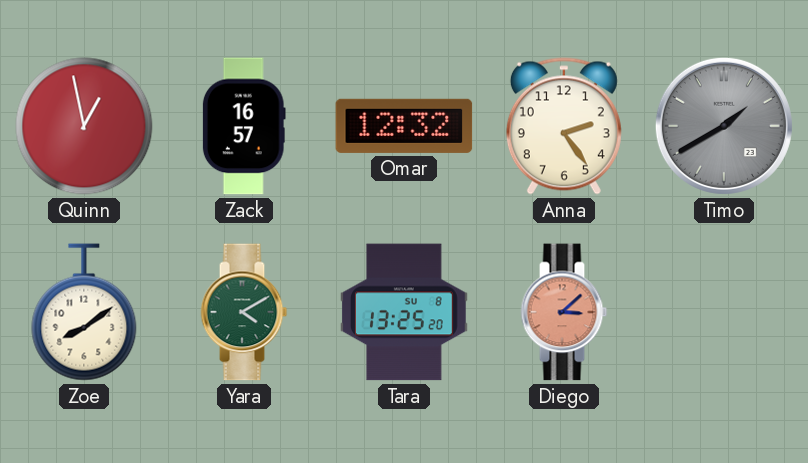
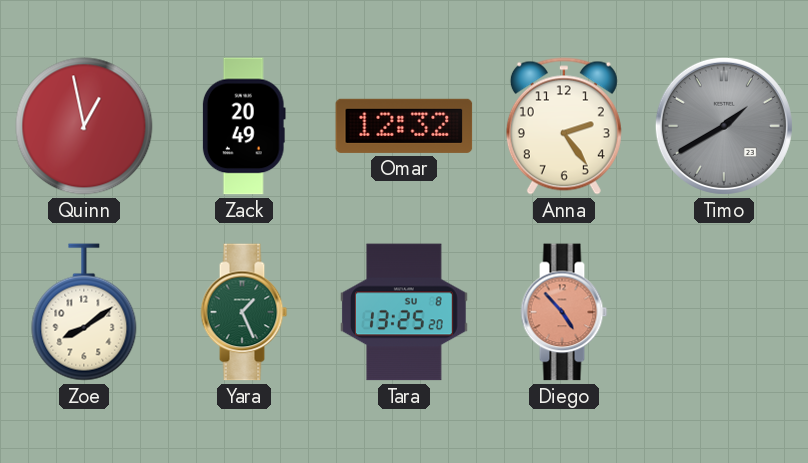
Zack: 16:57 -> 20:49 (244, 126)
Yara: 4:10 -> 1:26 (244, 312)
Diego: 3:08 -> 4:53 (564, 312)
